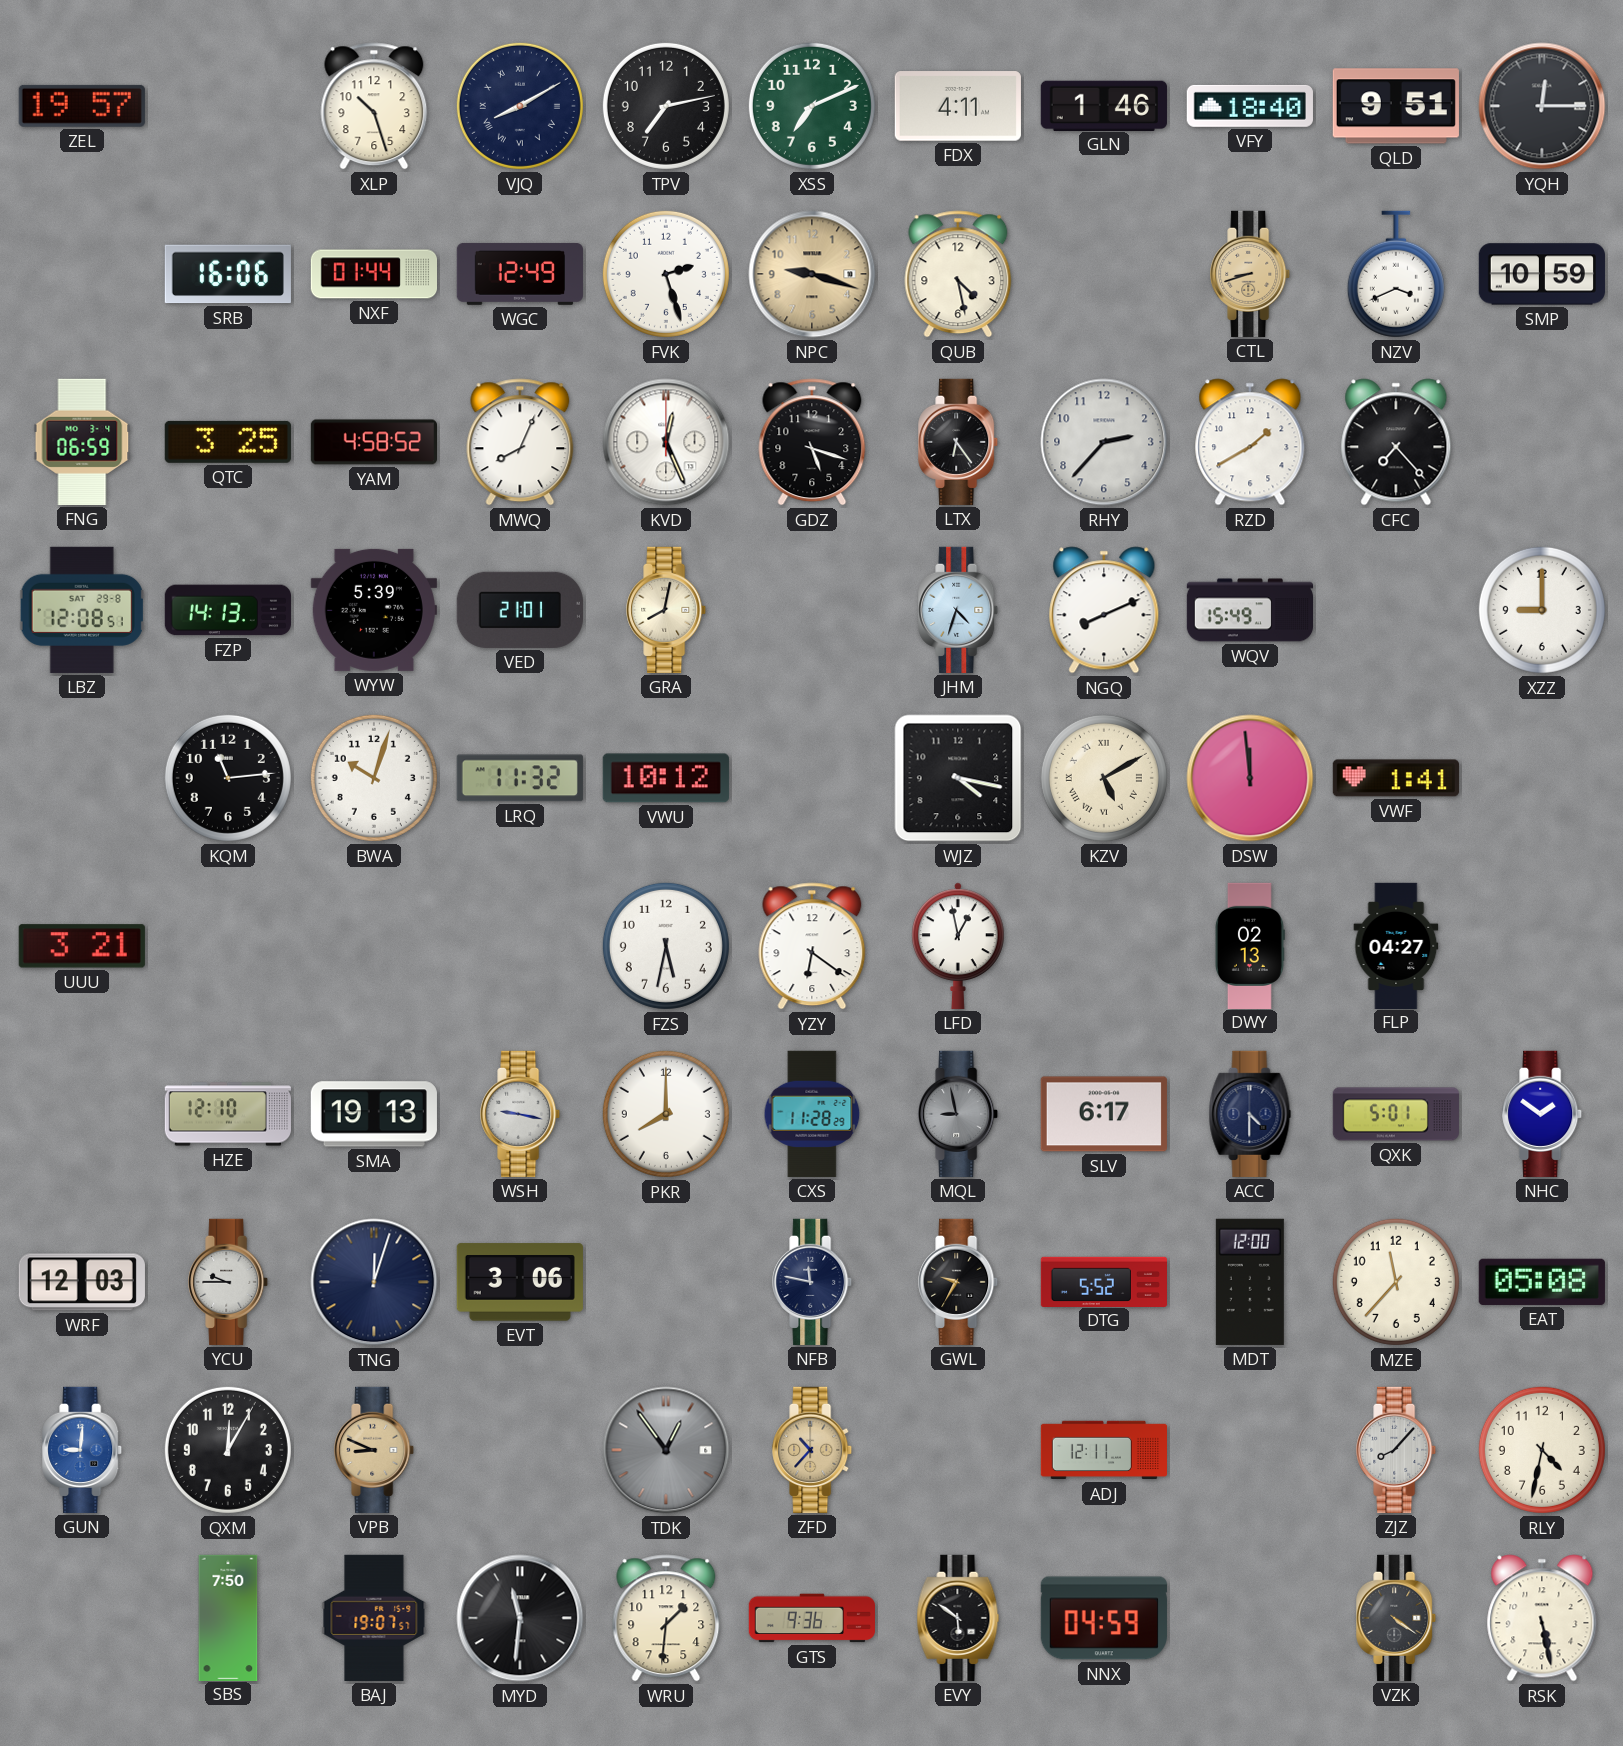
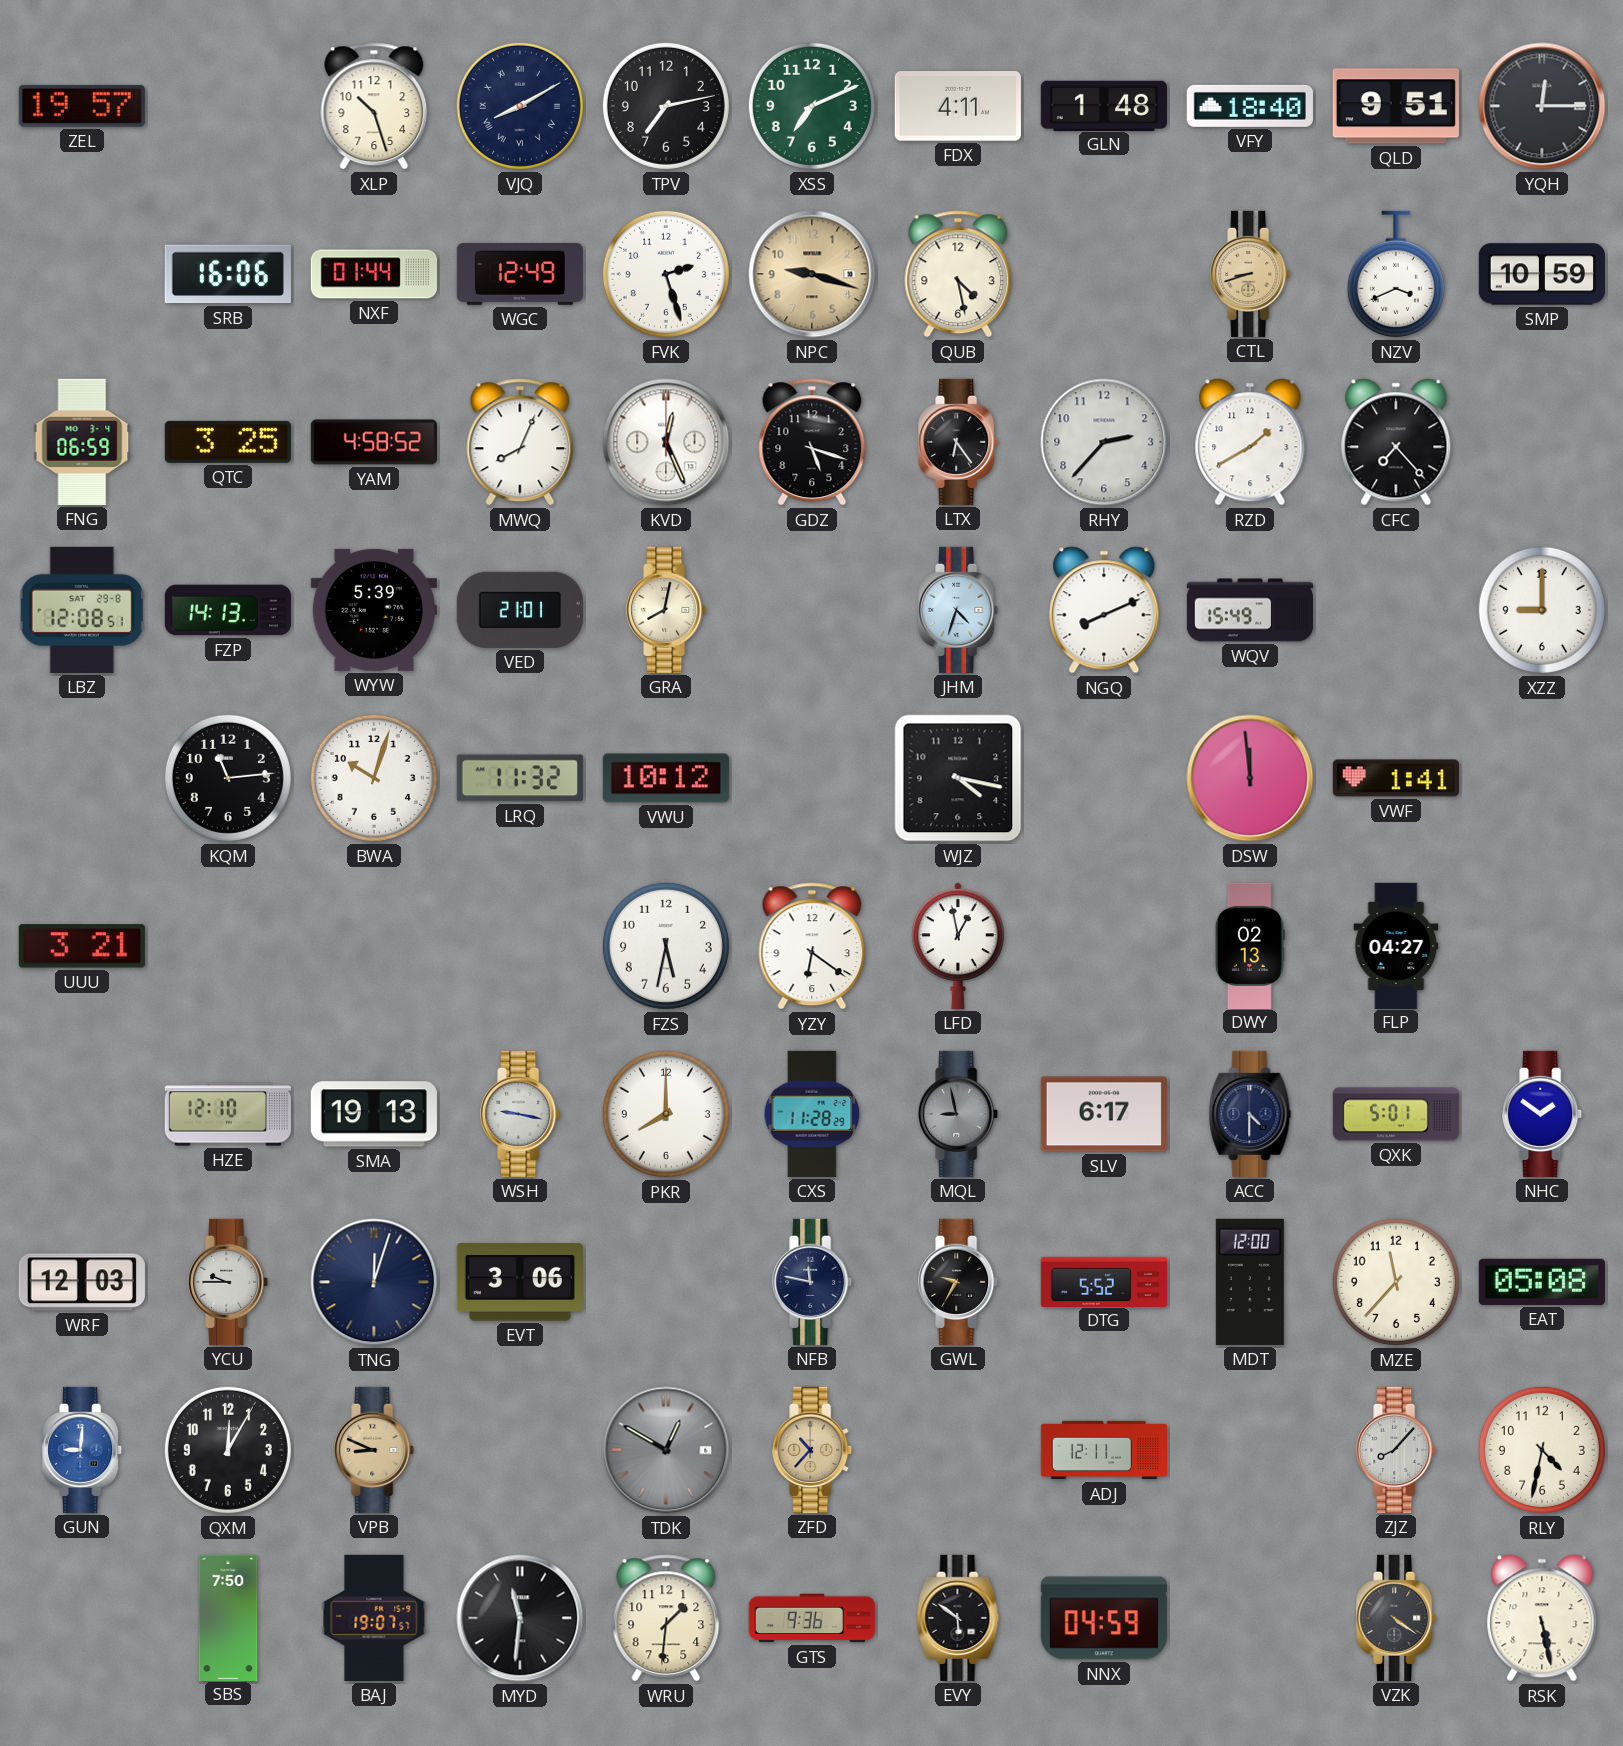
GLN: 1:46 -> 1:48 (1104, 105)
KZV: 5:10 -> none (1104, 778)
TDK: 12:54 -> 12:50 (666, 1450)
